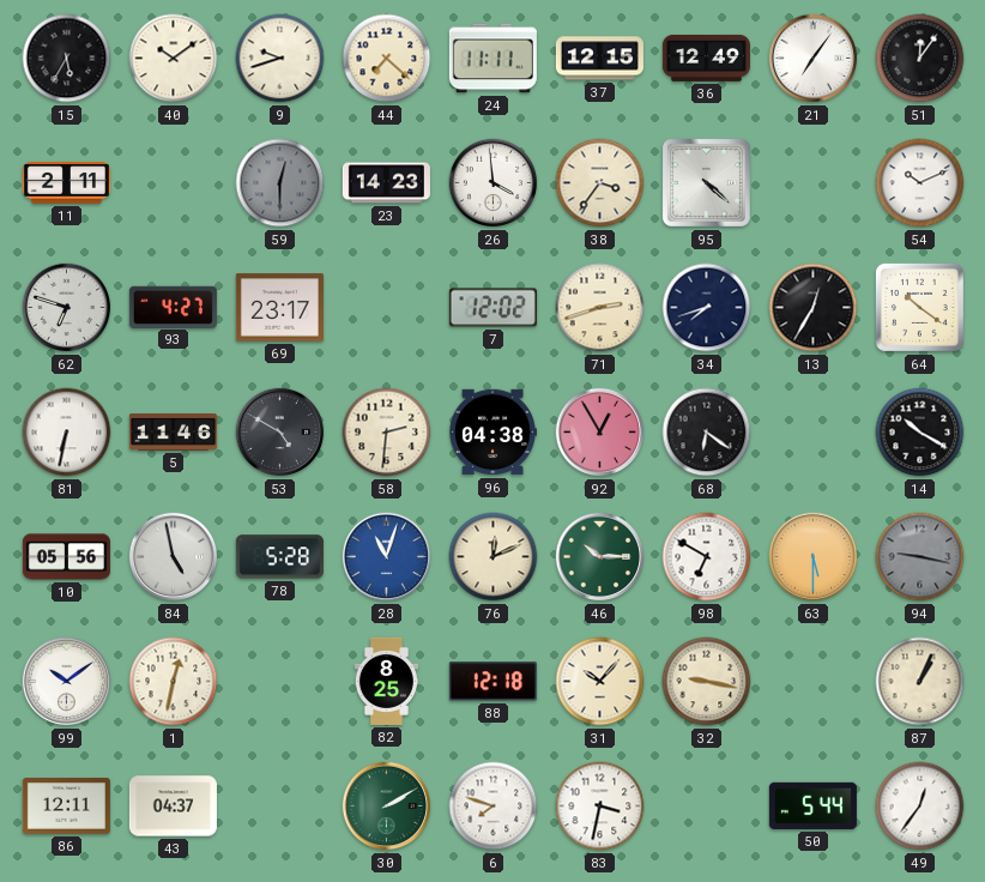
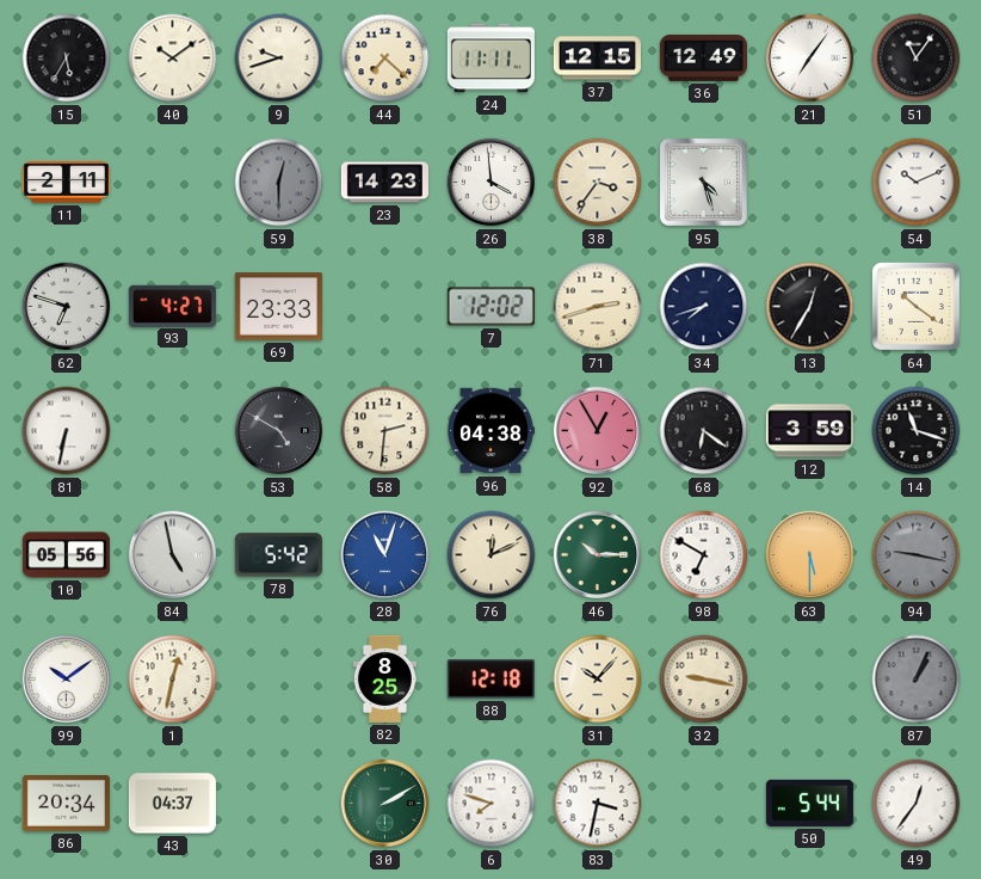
51: 12:06 -> 11:06 (917, 59)
95: 4:22 -> 4:27 (703, 182)
69: 23:17 -> 23:33 (278, 307)
5: 11:46 -> none (173, 433)
12: none -> 3:59 (809, 431)
14: 10:20 -> 11:18 (917, 431)
78: 5:28 -> 5:42 (278, 555)
87 dial: cream -> grey (917, 680)
86: 12:11 -> 20:34 (66, 804)
